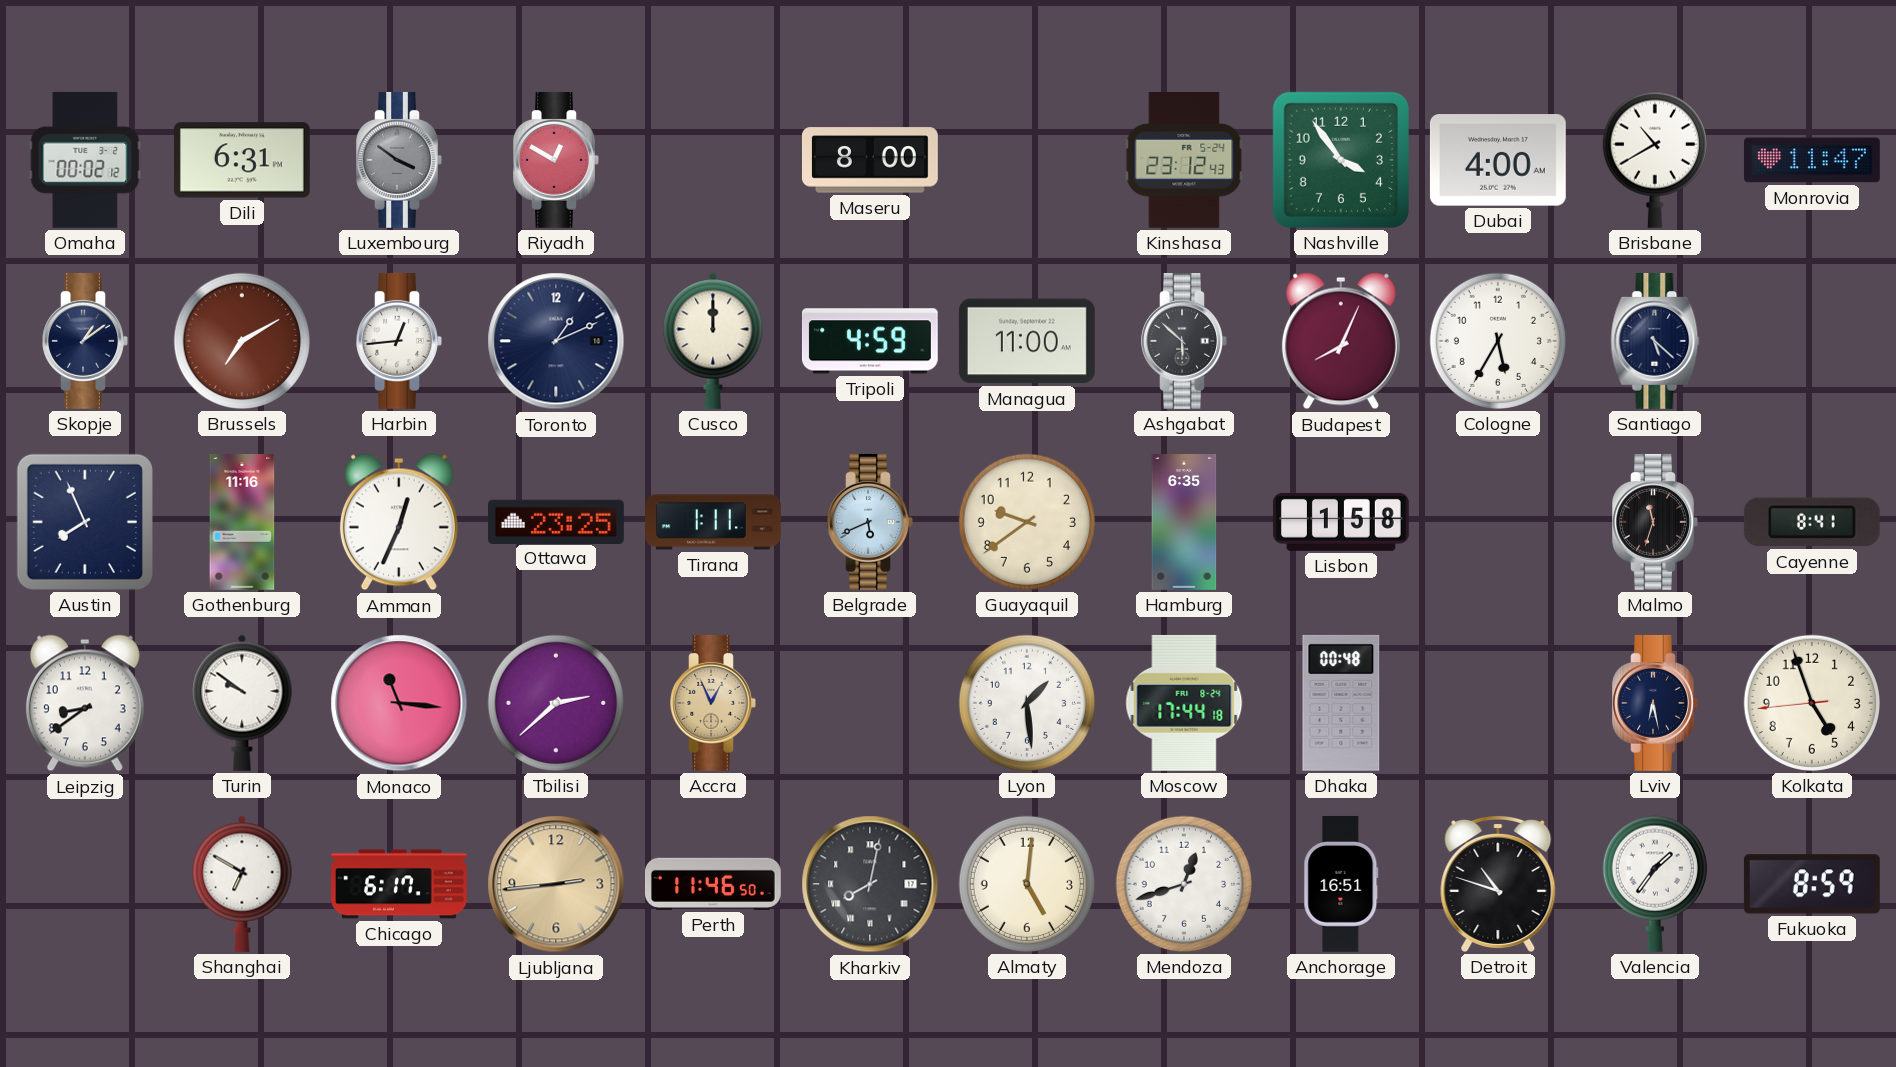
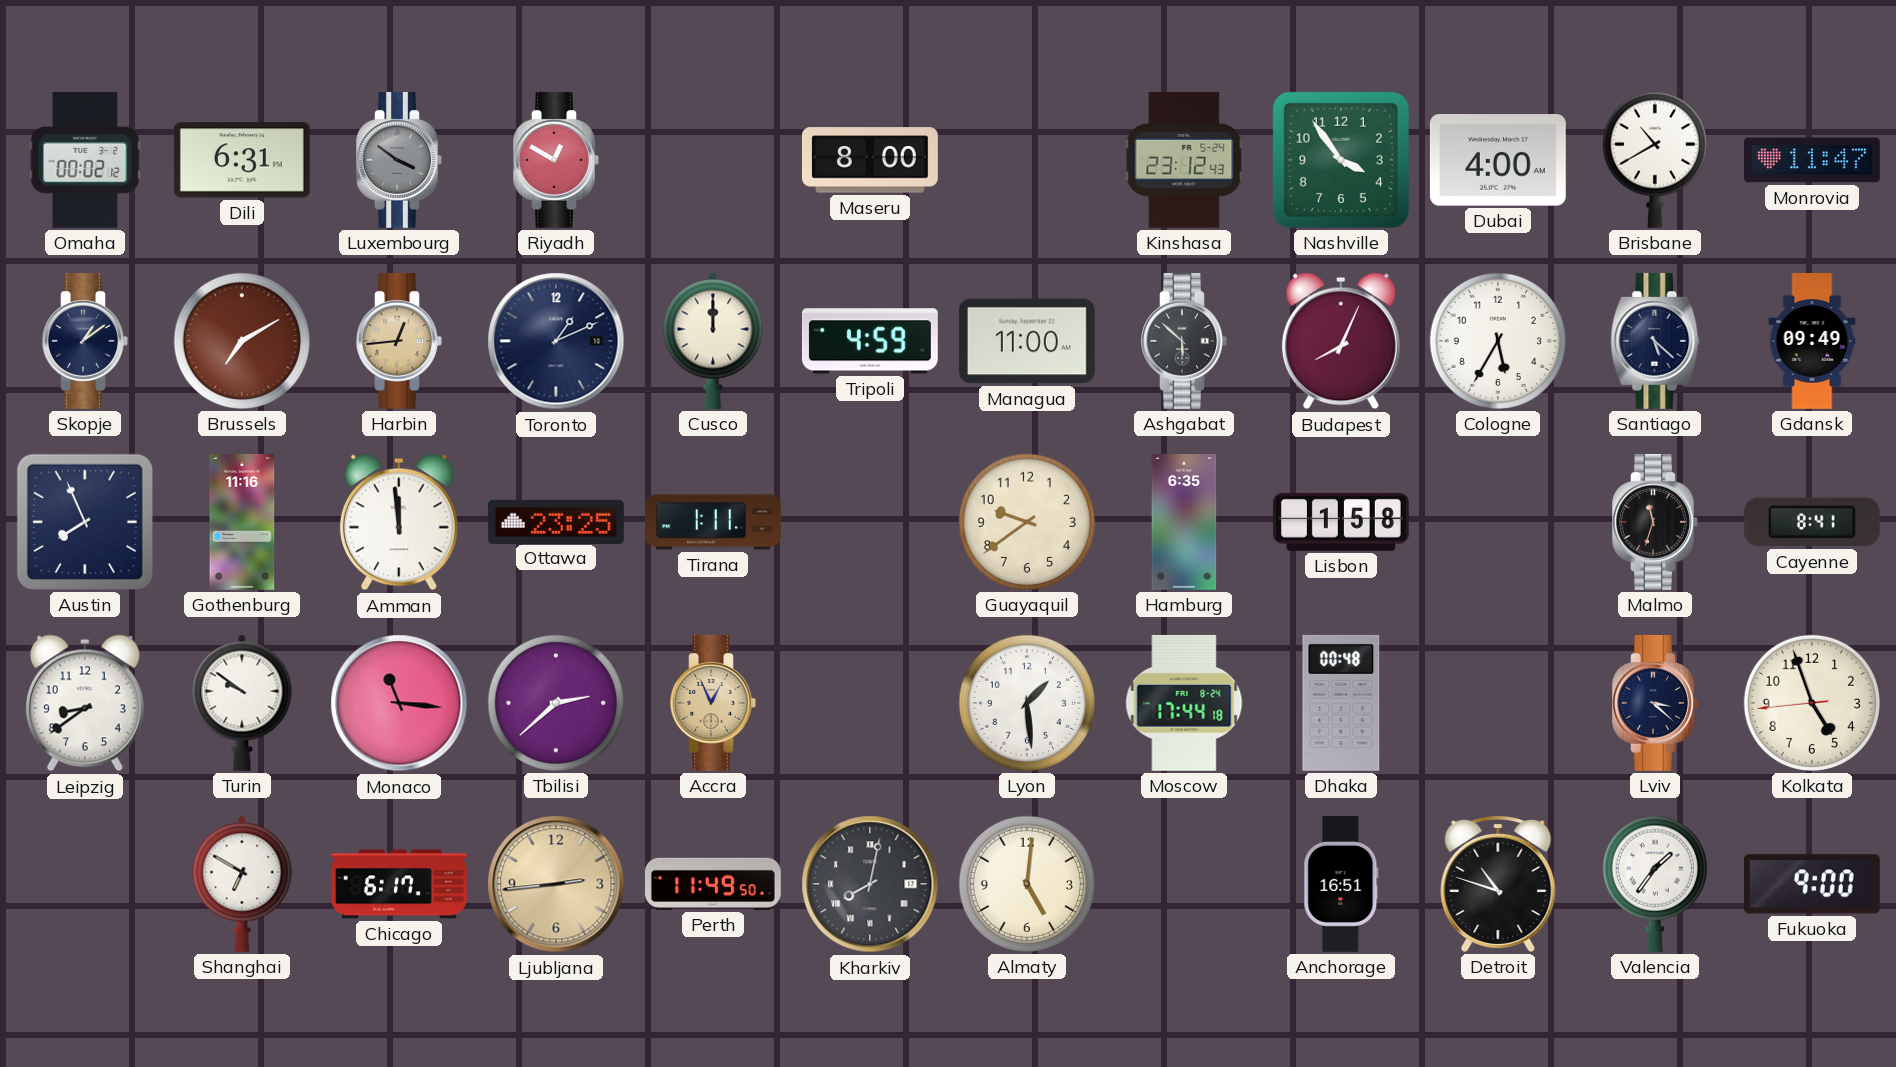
Harbin dial: white -> champagne (399, 341)
Gdansk: none -> 09:49 (1812, 342)
Amman: 12:34 -> 11:59 (399, 522)
Belgrade: 5:41 -> none (870, 522)
Lviv: 6:28 -> 3:22 (1655, 703)
Perth: 11:46 -> 11:49 (714, 884)
Mendoza: 12:42 -> none (1184, 884)
Fukuoka: 8:59 -> 9:00 (1812, 884)
